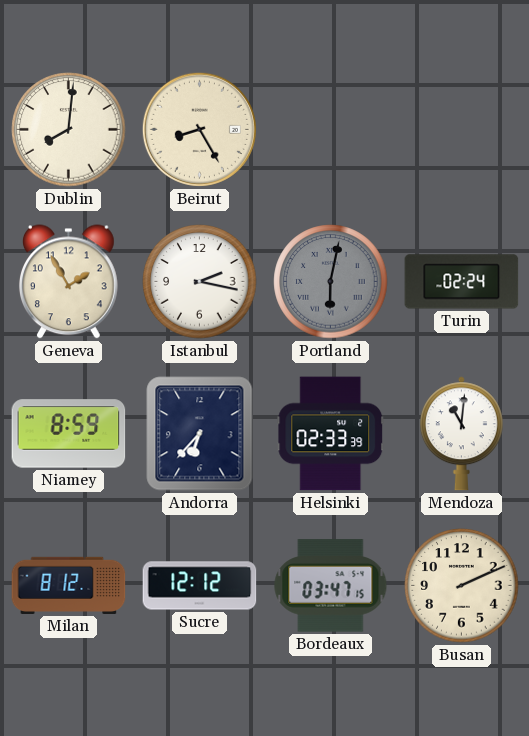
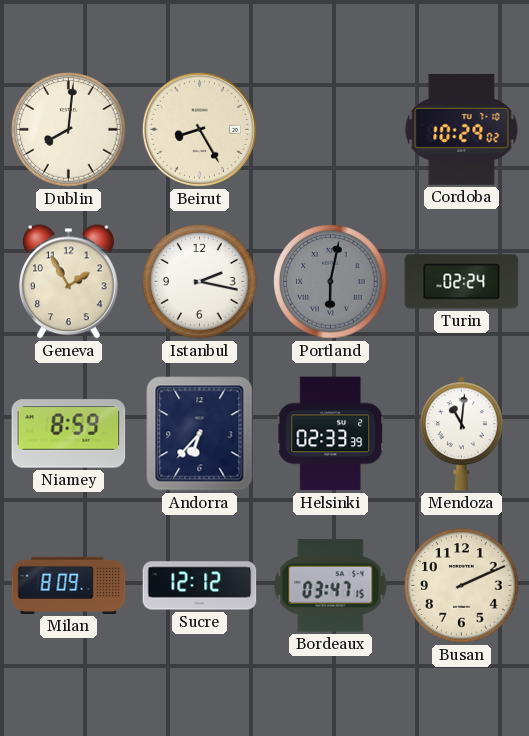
Cordoba: none -> 10:29 (462, 129)
Milan: 8:12 -> 8:09 (69, 585)
